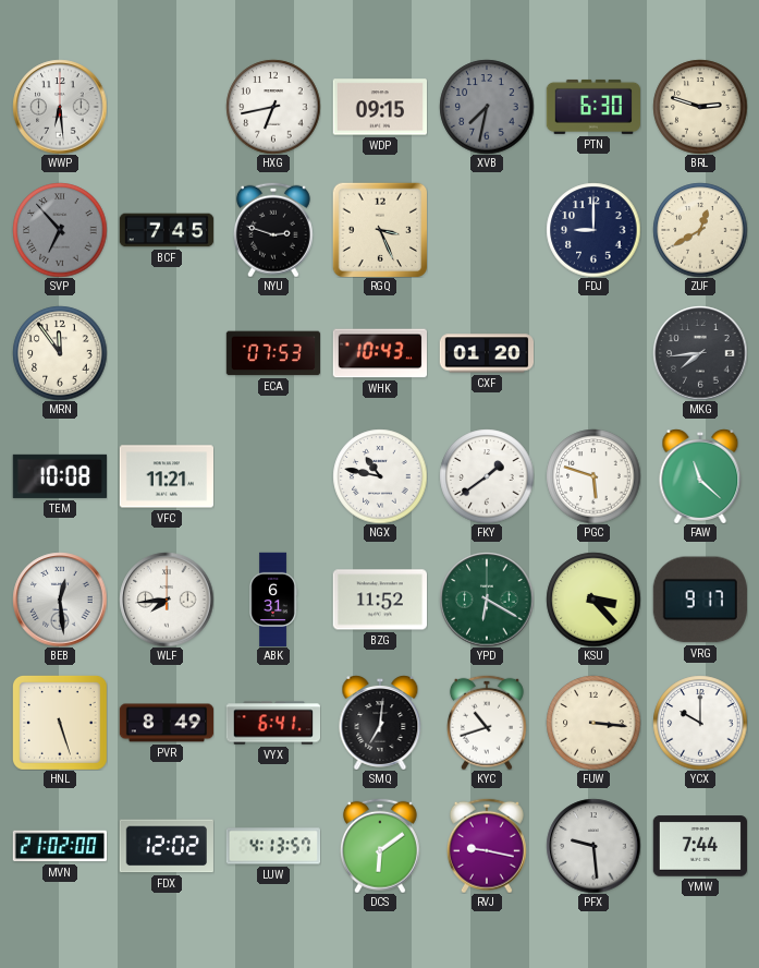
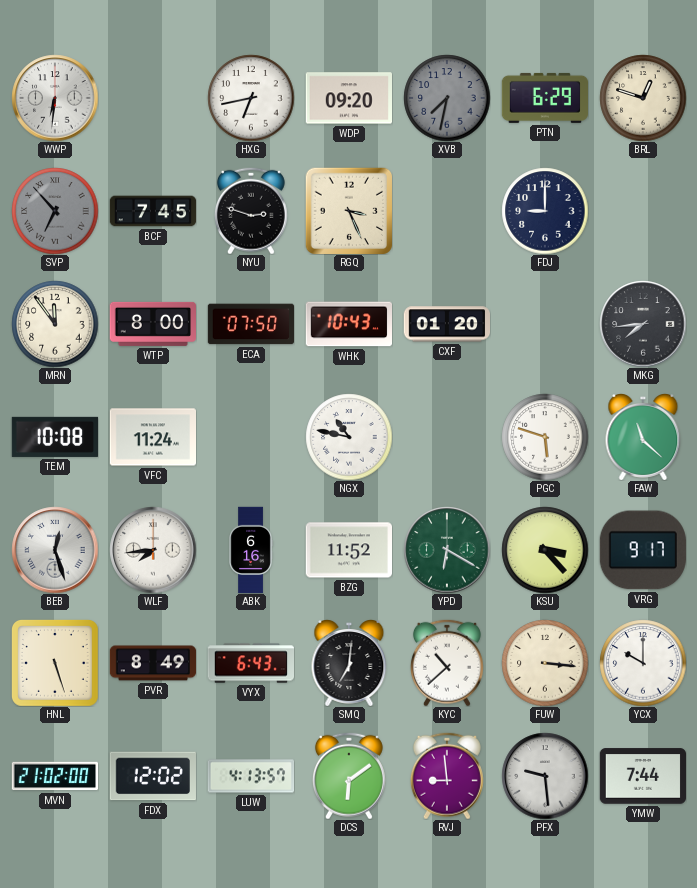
WWP: 6:29 -> 6:31 (55, 98)
WDP: 09:15 -> 09:20 (348, 98)
PTN: 6:30 -> 6:29 (544, 98)
BRL: 2:48 -> 12:48 (643, 98)
ZUF: 12:40 -> none (700, 230)
WTP: none -> 8:00 (152, 324)
ECA: 07:53 -> 07:50 (250, 324)
VFC: 11:21 -> 11:24 (152, 437)
FKY: 1:39 -> none (487, 476)
BEB: 12:29 -> 12:27 (55, 550)
ABK: 6:31 -> 6:16 (251, 550)
VYX: 6:41 -> 6:43 (250, 663)
KYC: 10:42 -> 10:38 (447, 663)
RVJ: 9:17 -> 8:59 (447, 776)
